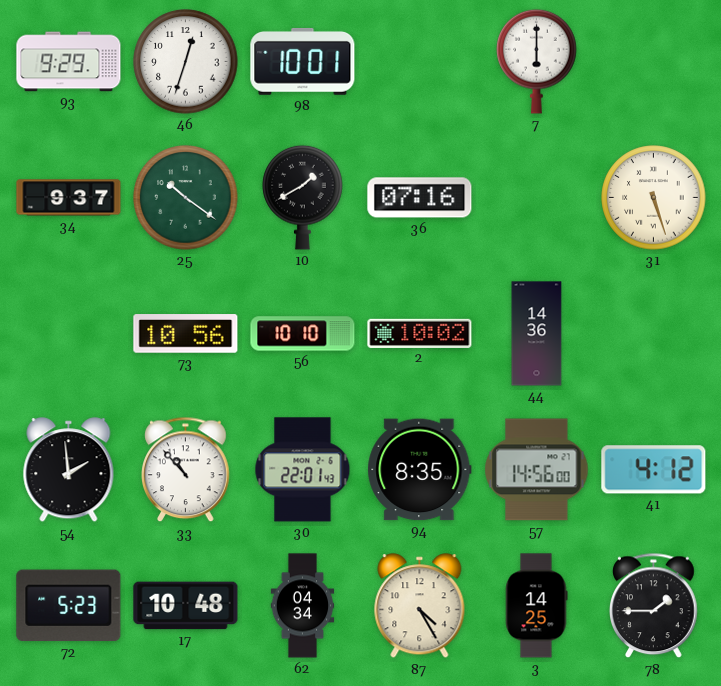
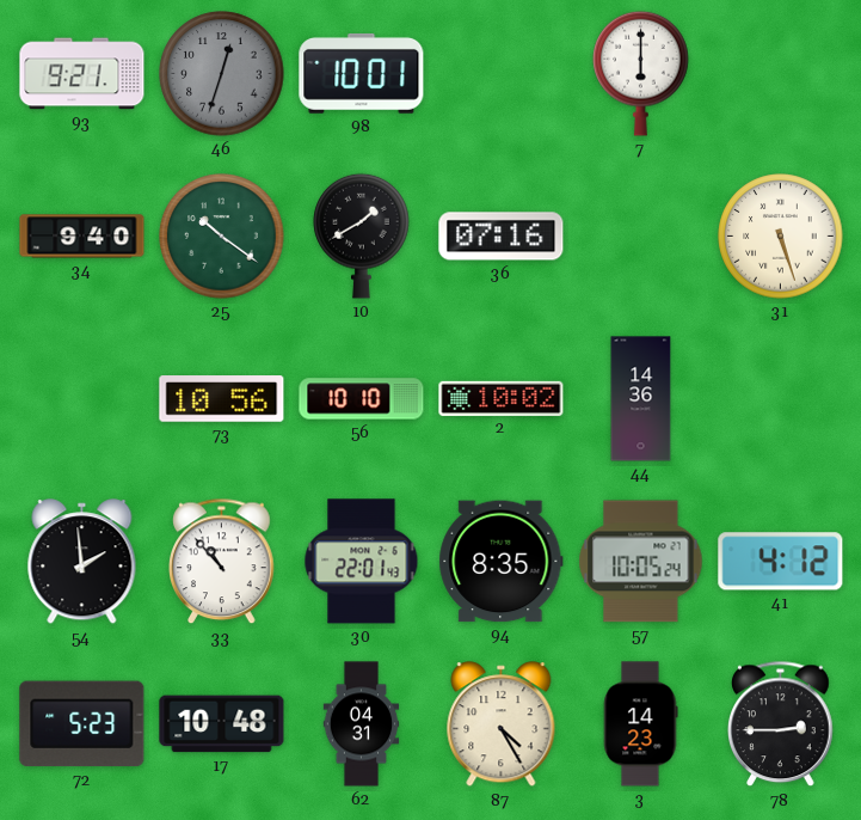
93: 9:29 -> 9:21 (82, 74)
46 dial: white -> grey (222, 74)
34: 9:37 -> 9:40 (82, 237)
57: 14:56 -> 10:05 (641, 562)
62: 04:34 -> 04:31 (362, 724)
3: 14:25 -> 14:23 (640, 724)
78: 1:45 -> 2:45 (781, 724)
